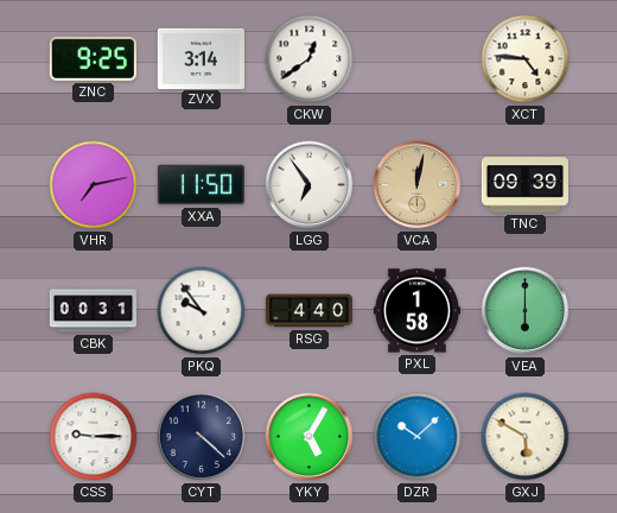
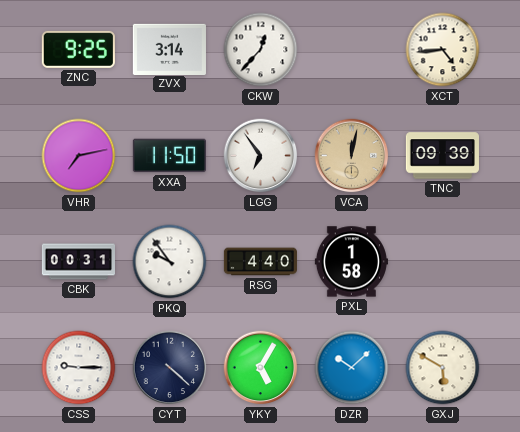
CKW: 12:39 -> 12:37 (261, 50)
XCT: 4:46 -> 4:44 (443, 50)
VEA: 6:00 -> none (526, 311)
